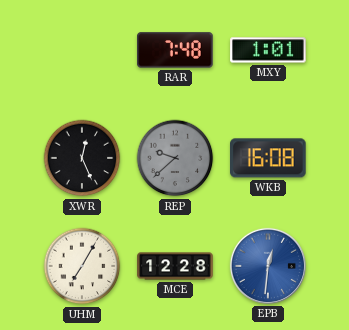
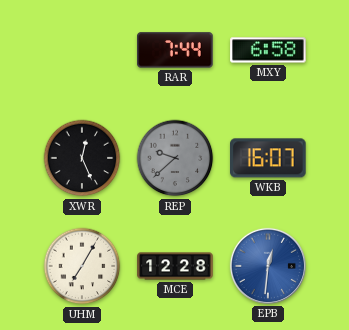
RAR: 7:48 -> 7:44 (175, 50)
MXY: 1:01 -> 6:58 (268, 50)
WKB: 16:08 -> 16:07 (269, 158)
